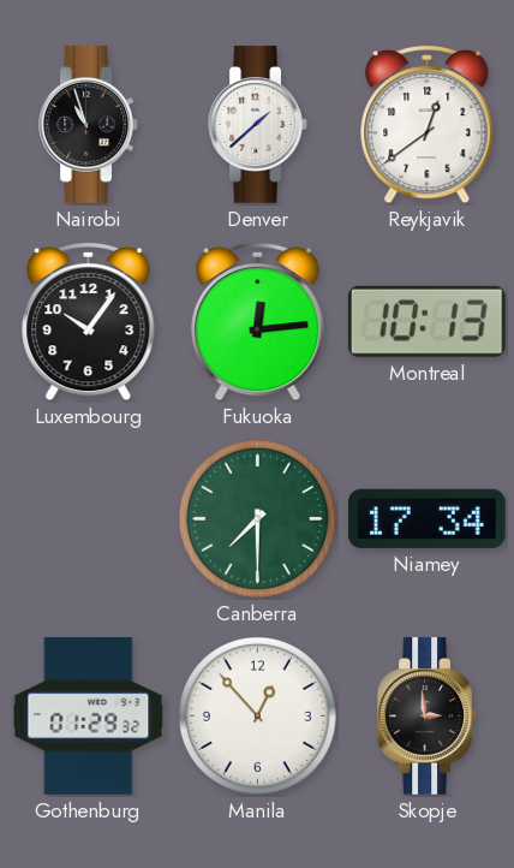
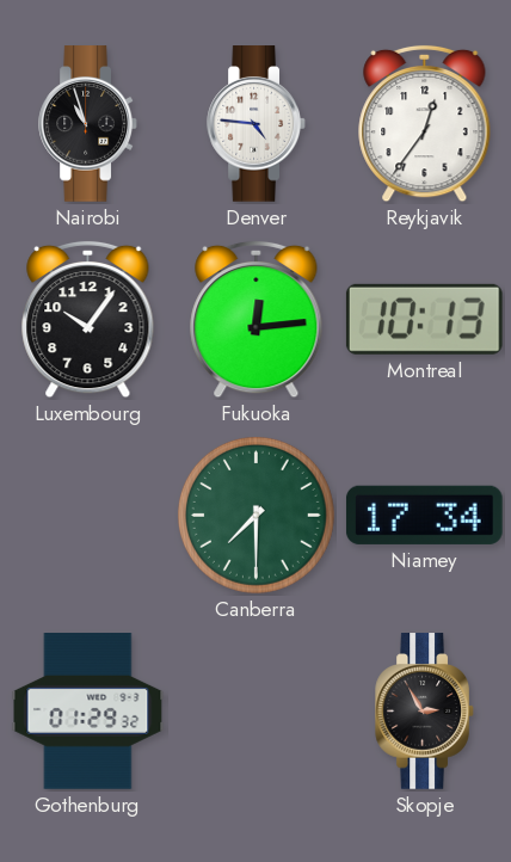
Denver: 1:38 -> 4:46 (257, 124)
Reykjavik: 12:39 -> 12:36 (425, 124)
Manila: 12:53 -> none (257, 715)
Skopje: 2:59 -> 2:55 (425, 712)
